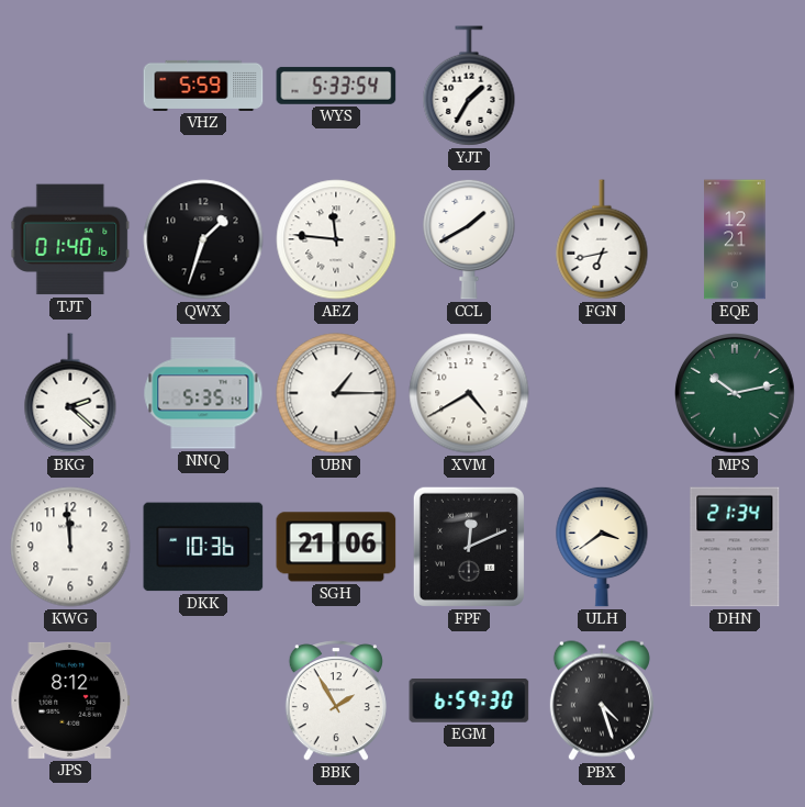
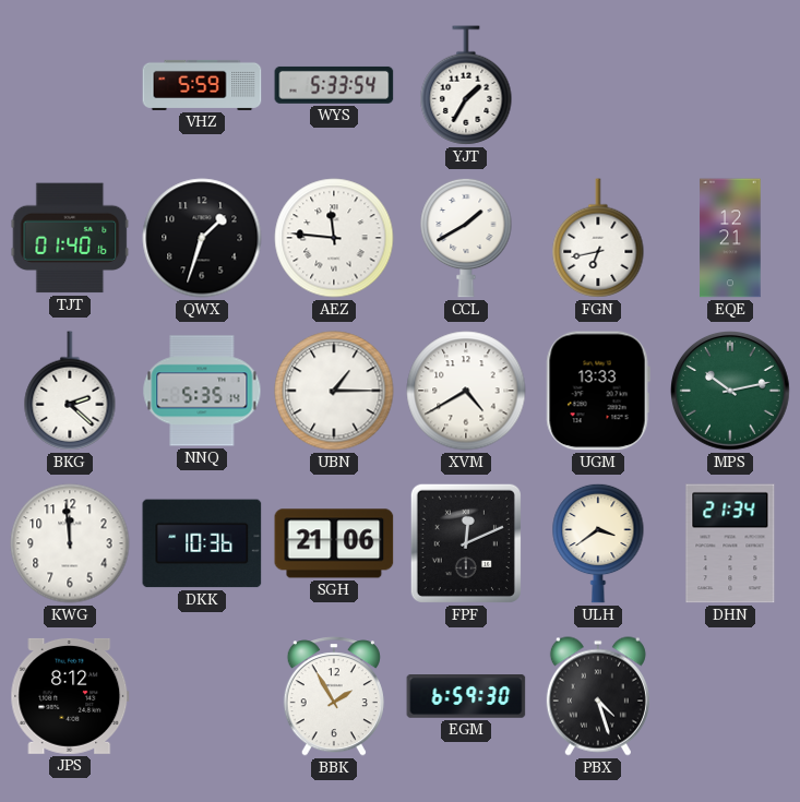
UGM: none -> 13:33 (598, 391)
